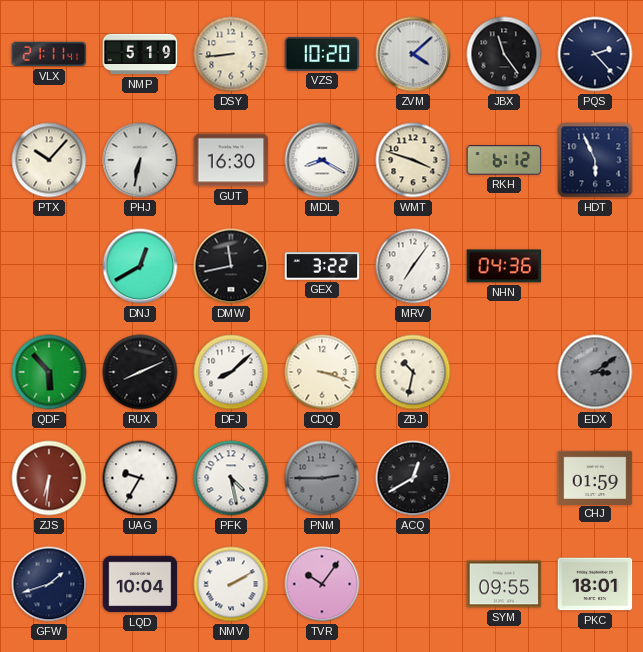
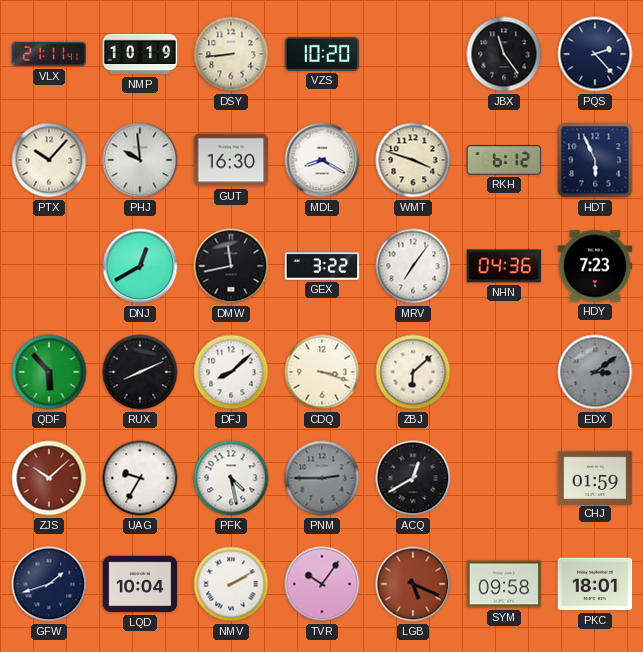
NMP: 5:19 -> 10:19 (140, 54)
ZVM: 4:08 -> none (413, 54)
PHJ: 6:32 -> 9:59 (140, 160)
HDY: none -> 7:23 (595, 266)
ZBJ: 10:32 -> 6:08 (413, 372)
ZJS: 6:31 -> 10:08 (49, 478)
LGB: none -> 5:19 (413, 584)
SYM: 09:55 -> 09:58 (504, 584)
